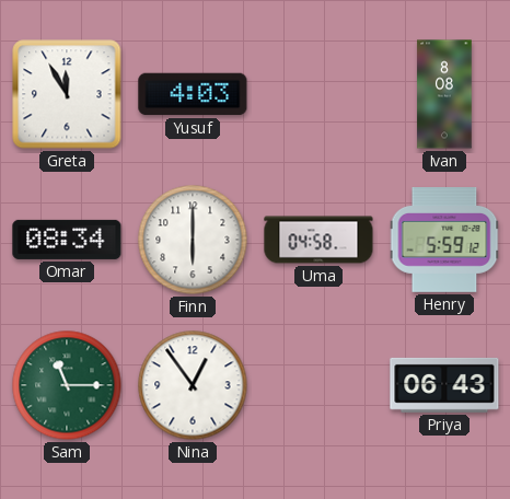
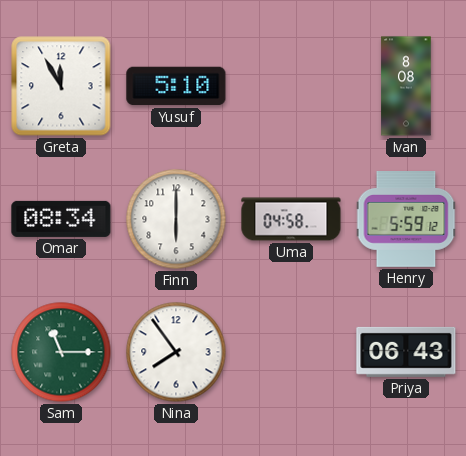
Yusuf: 4:03 -> 5:10 (176, 86)
Nina: 12:54 -> 7:54 (176, 352)
